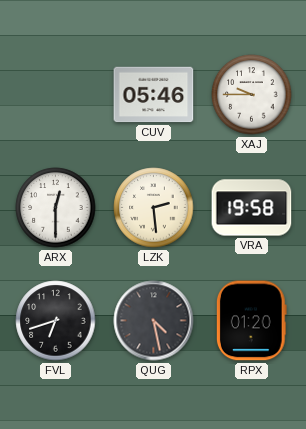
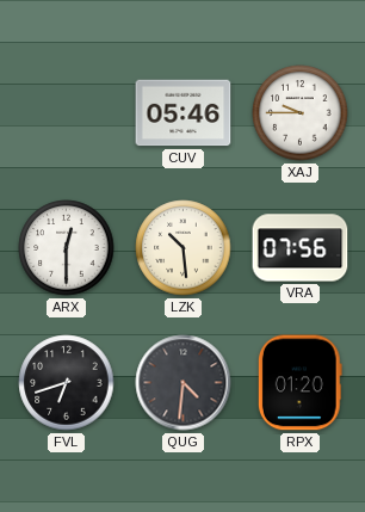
LZK: 2:29 -> 10:29 (184, 248)
VRA: 19:58 -> 07:56 (301, 248)
QUG: 4:28 -> 4:31 (184, 383)
